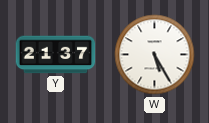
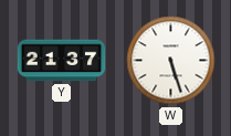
W: 5:25 -> 5:27 (171, 61)
